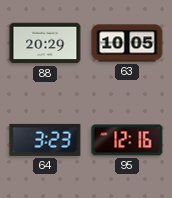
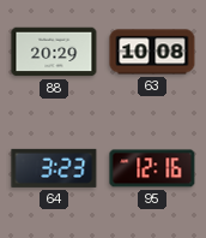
63: 10:05 -> 10:08 (152, 52)
